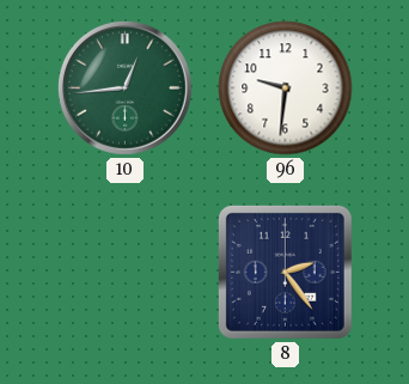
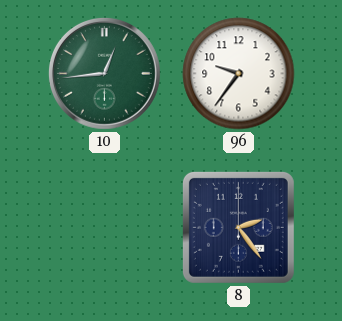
96: 9:31 -> 9:36 (239, 74)
